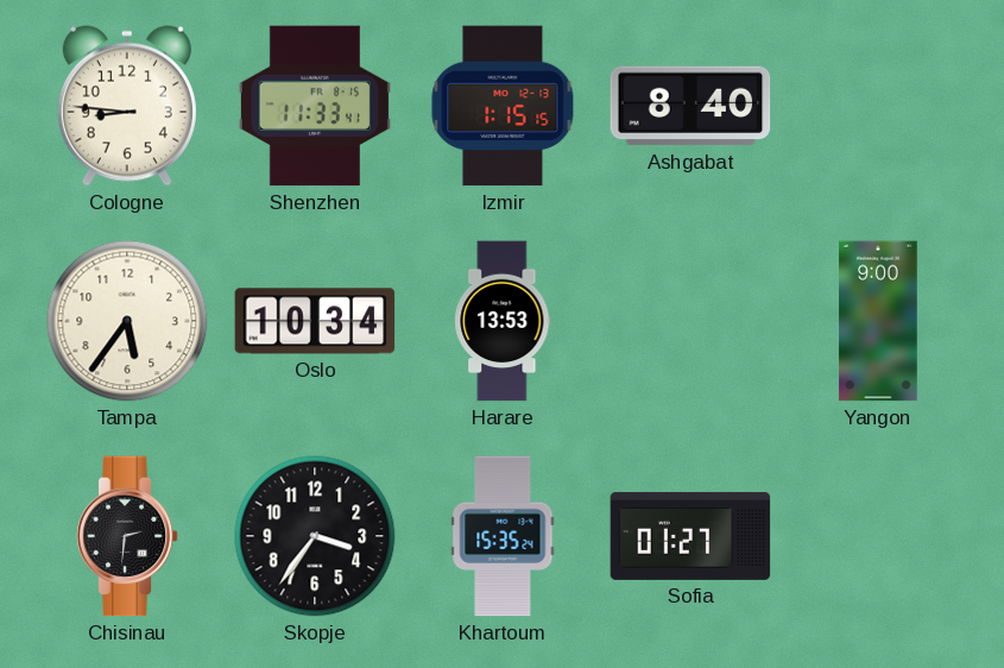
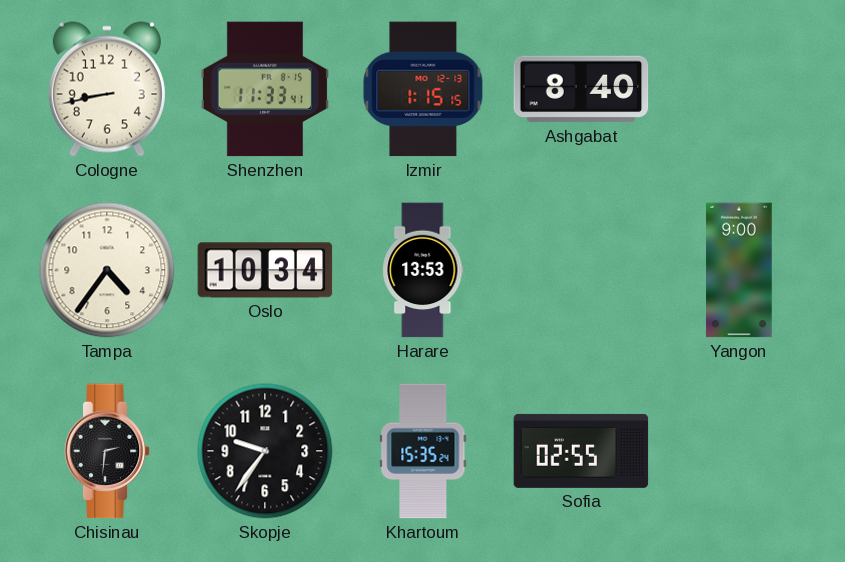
Cologne: 8:46 -> 8:43 (107, 89)
Tampa: 5:36 -> 4:36 (107, 270)
Skopje: 3:36 -> 9:36 (265, 451)
Sofia: 01:27 -> 02:55 (581, 451)
